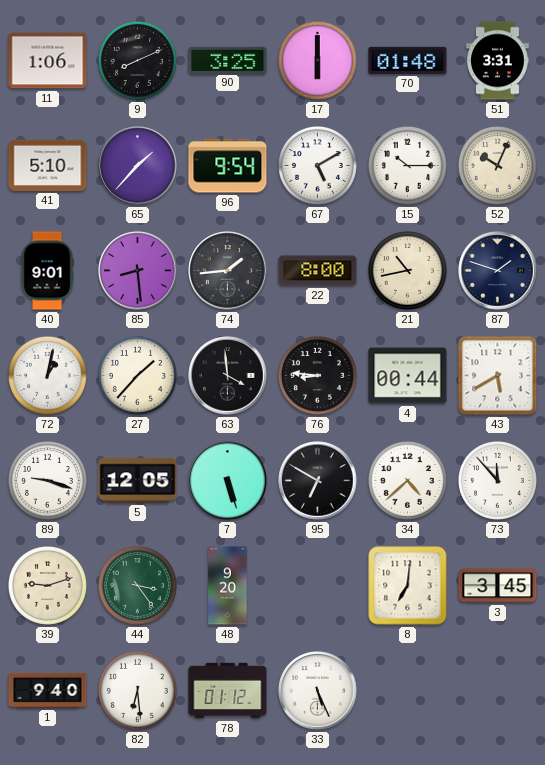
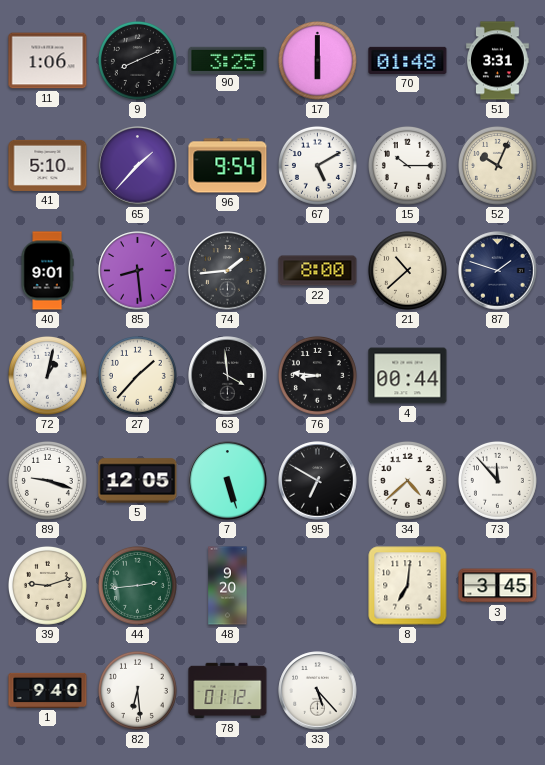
21: 10:43 -> 10:38 (407, 270)
43: 5:40 -> none (498, 376)
44: 3:24 -> 2:44 (137, 585)
33: 5:26 -> 5:23 (318, 691)
